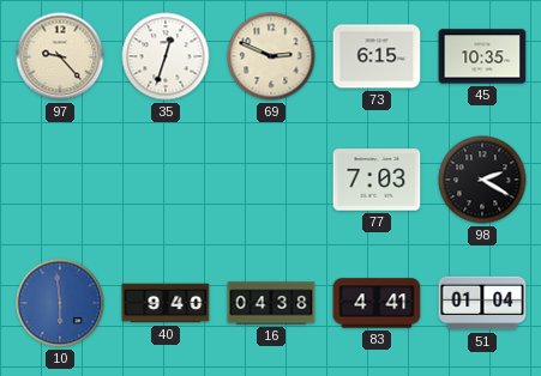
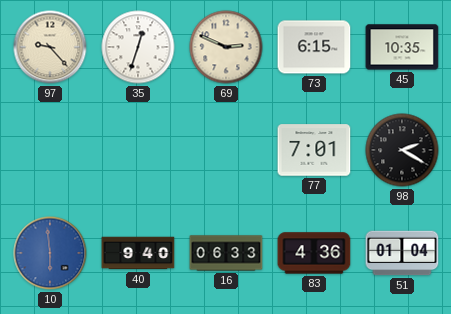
77: 7:03 -> 7:01 (314, 150)
16: 04:38 -> 06:33 (226, 253)
83: 4:41 -> 4:36 (314, 253)
